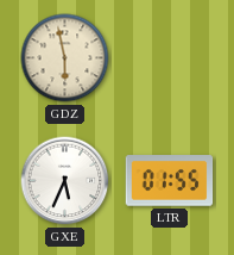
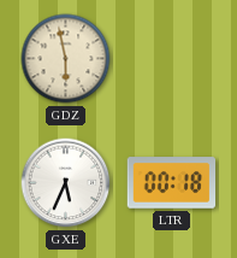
LTR: 01:55 -> 00:18 (172, 183)
